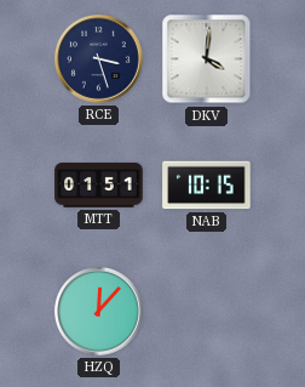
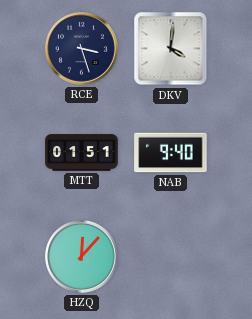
NAB: 10:15 -> 9:40 (171, 153)
